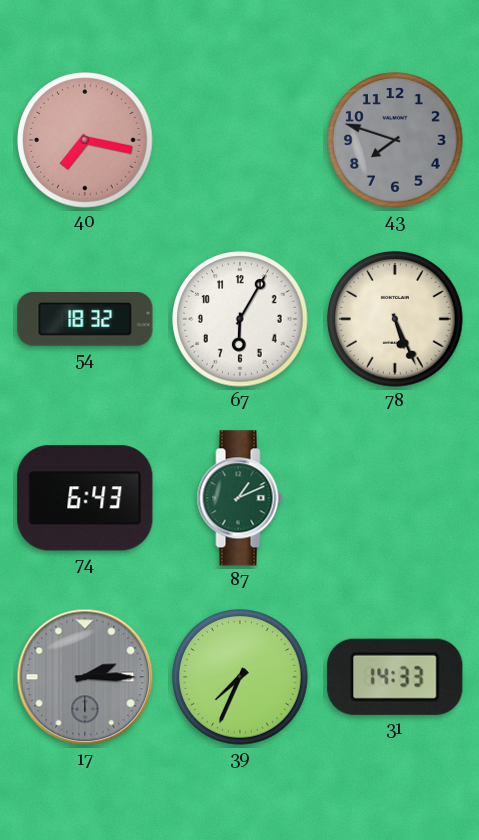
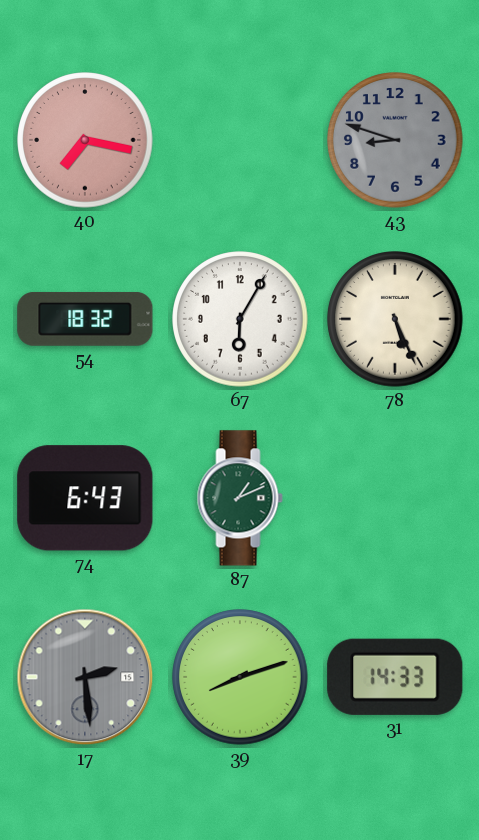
43: 7:48 -> 8:48 (395, 140)
17: 2:15 -> 2:29 (85, 677)
39: 7:34 -> 8:12 (240, 677)
